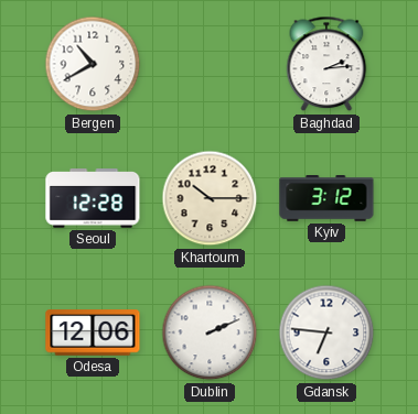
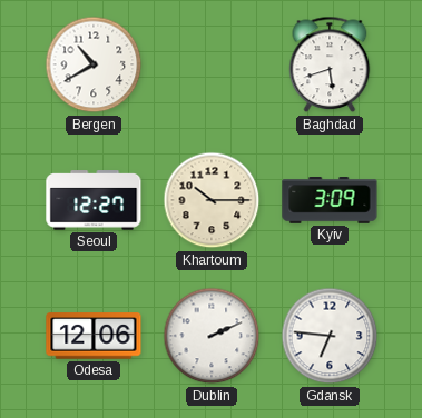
Baghdad: 2:14 -> 5:42 (330, 64)
Seoul: 12:28 -> 12:27 (94, 200)
Kyiv: 3:12 -> 3:09 (330, 201)
